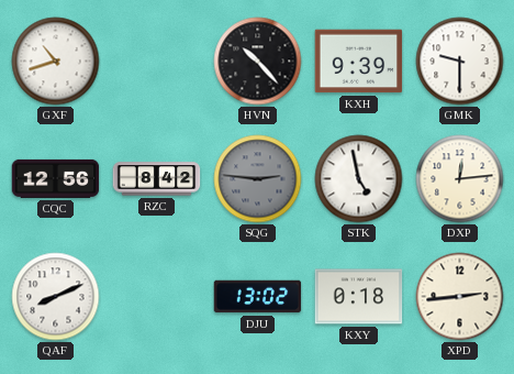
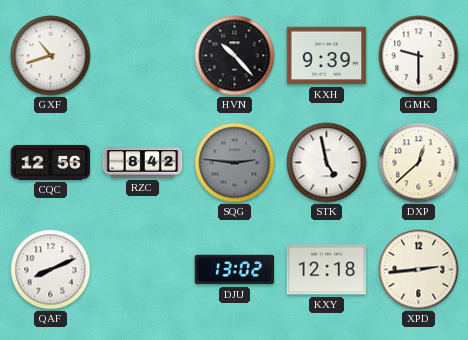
DXP: 12:14 -> 12:38 (419, 163)
KXY: 0:18 -> 12:18 (327, 270)
